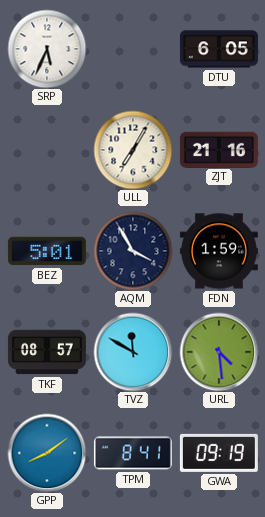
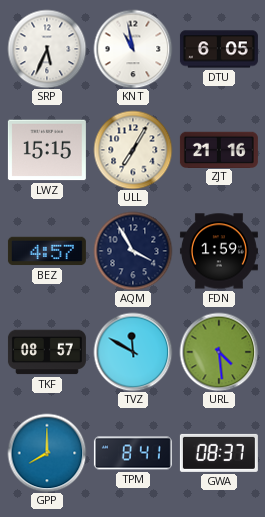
KNT: none -> 10:58 (133, 49)
LWZ: none -> 15:15 (47, 150)
BEZ: 5:01 -> 4:57 (47, 251)
GPP: 8:09 -> 8:00 (47, 453)
GWA: 09:19 -> 08:37 (219, 453)
